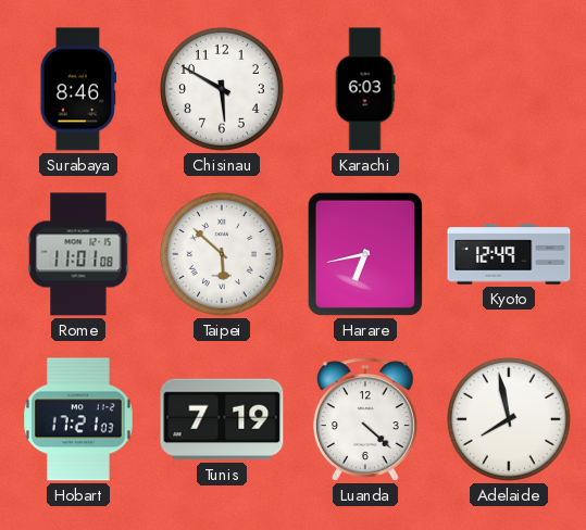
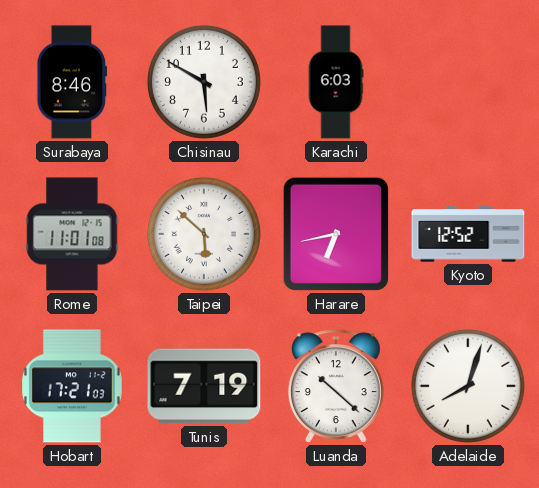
Kyoto: 12:49 -> 12:52 (468, 234)
Luanda: 4:22 -> 10:22 (336, 386)
Adelaide: 7:58 -> 8:03 (468, 386)
